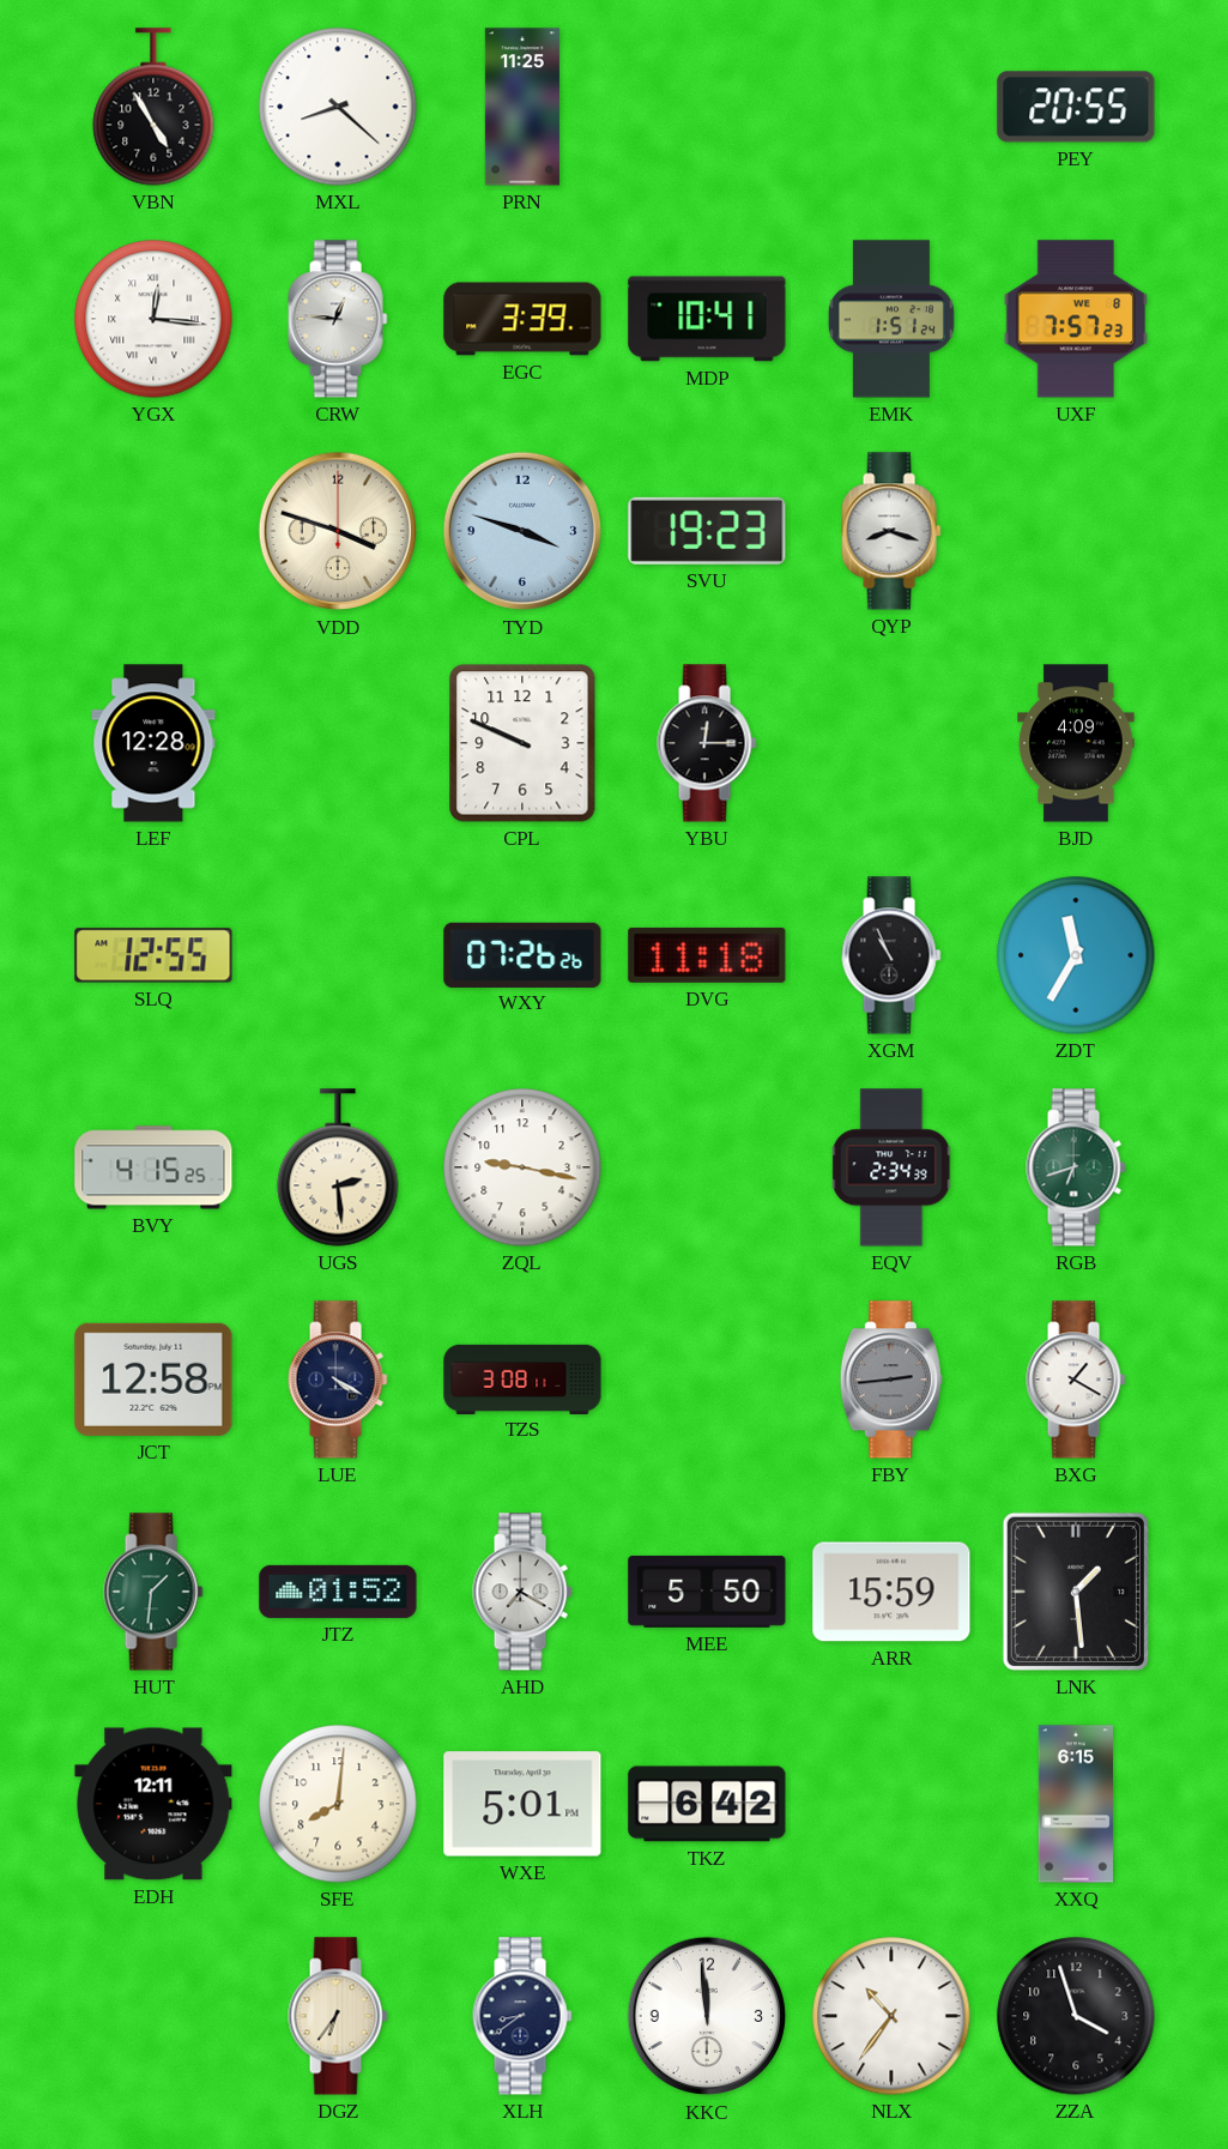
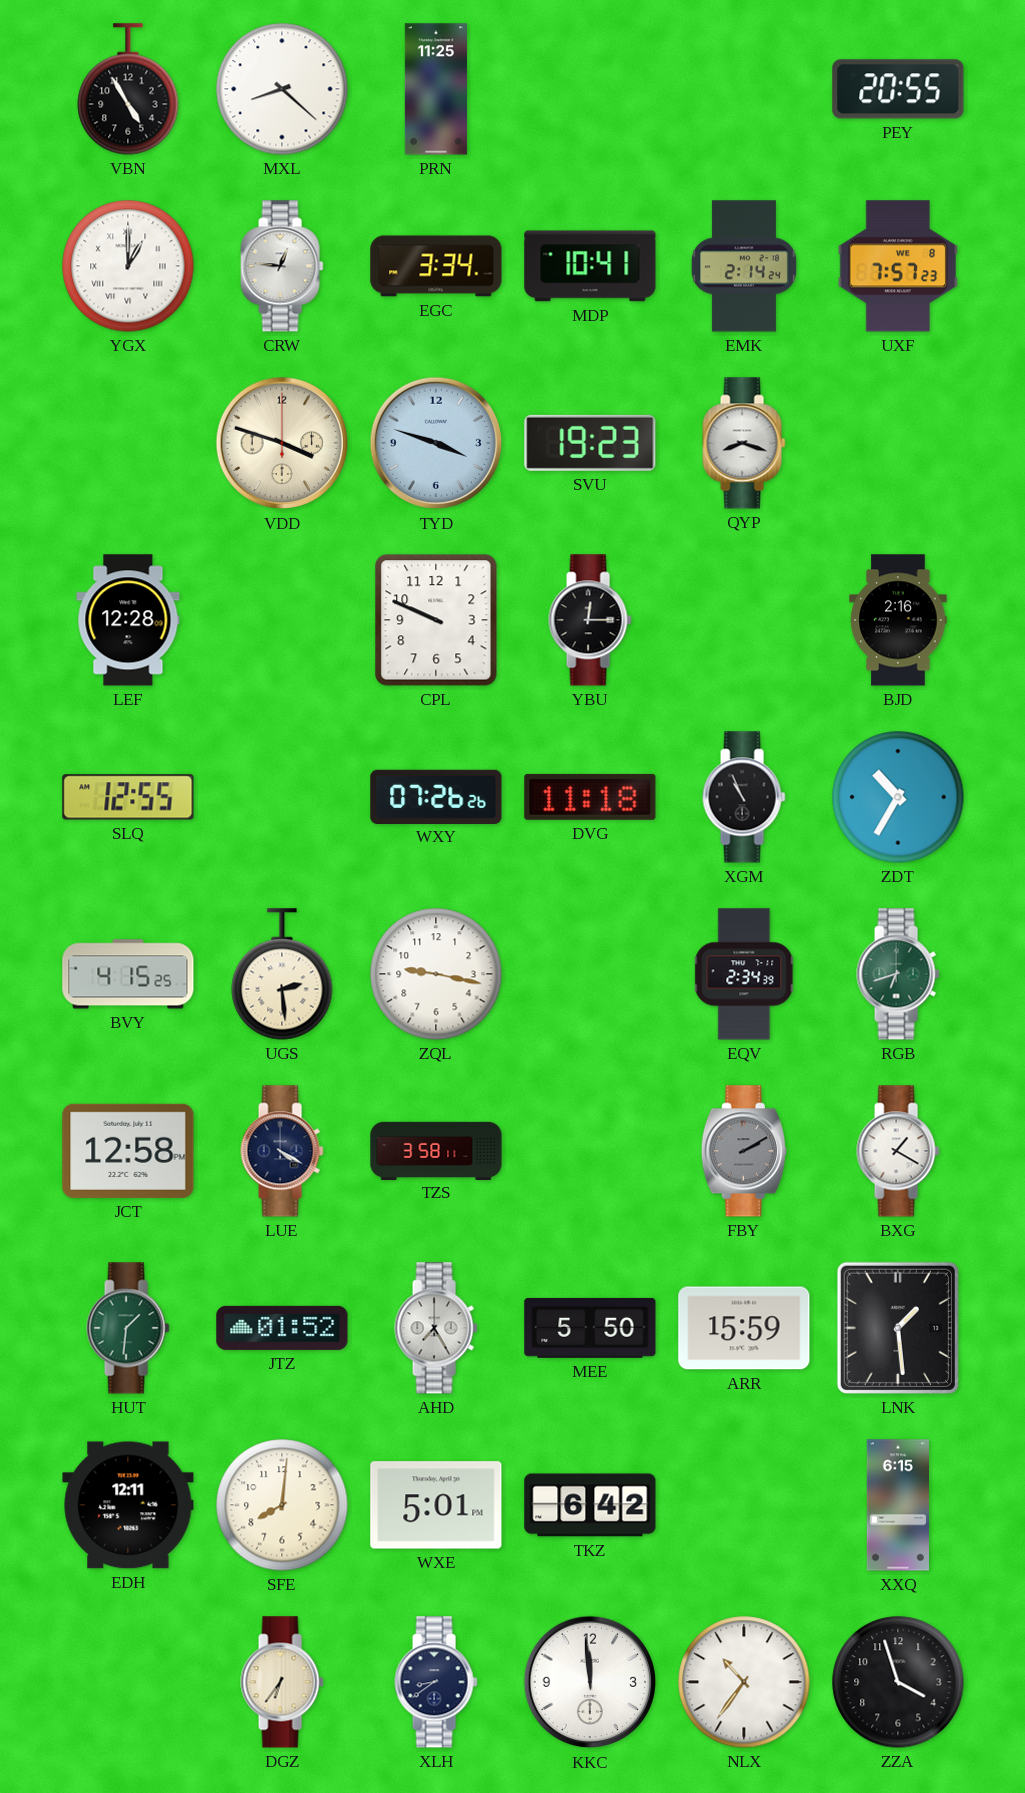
YGX: 12:16 -> 1:00 (128, 266)
EGC: 3:39 -> 3:34 (436, 266)
EMK: 1:51 -> 2:14 (744, 266)
BJD: 4:09 -> 2:16 (898, 620)
ZDT: 11:35 -> 10:35 (898, 797)
TZS: 3:08 -> 3:58 (436, 1150)
FBY: 2:44 -> 2:10 (744, 1151)
AHD: 7:20 -> 7:25 (436, 1328)
